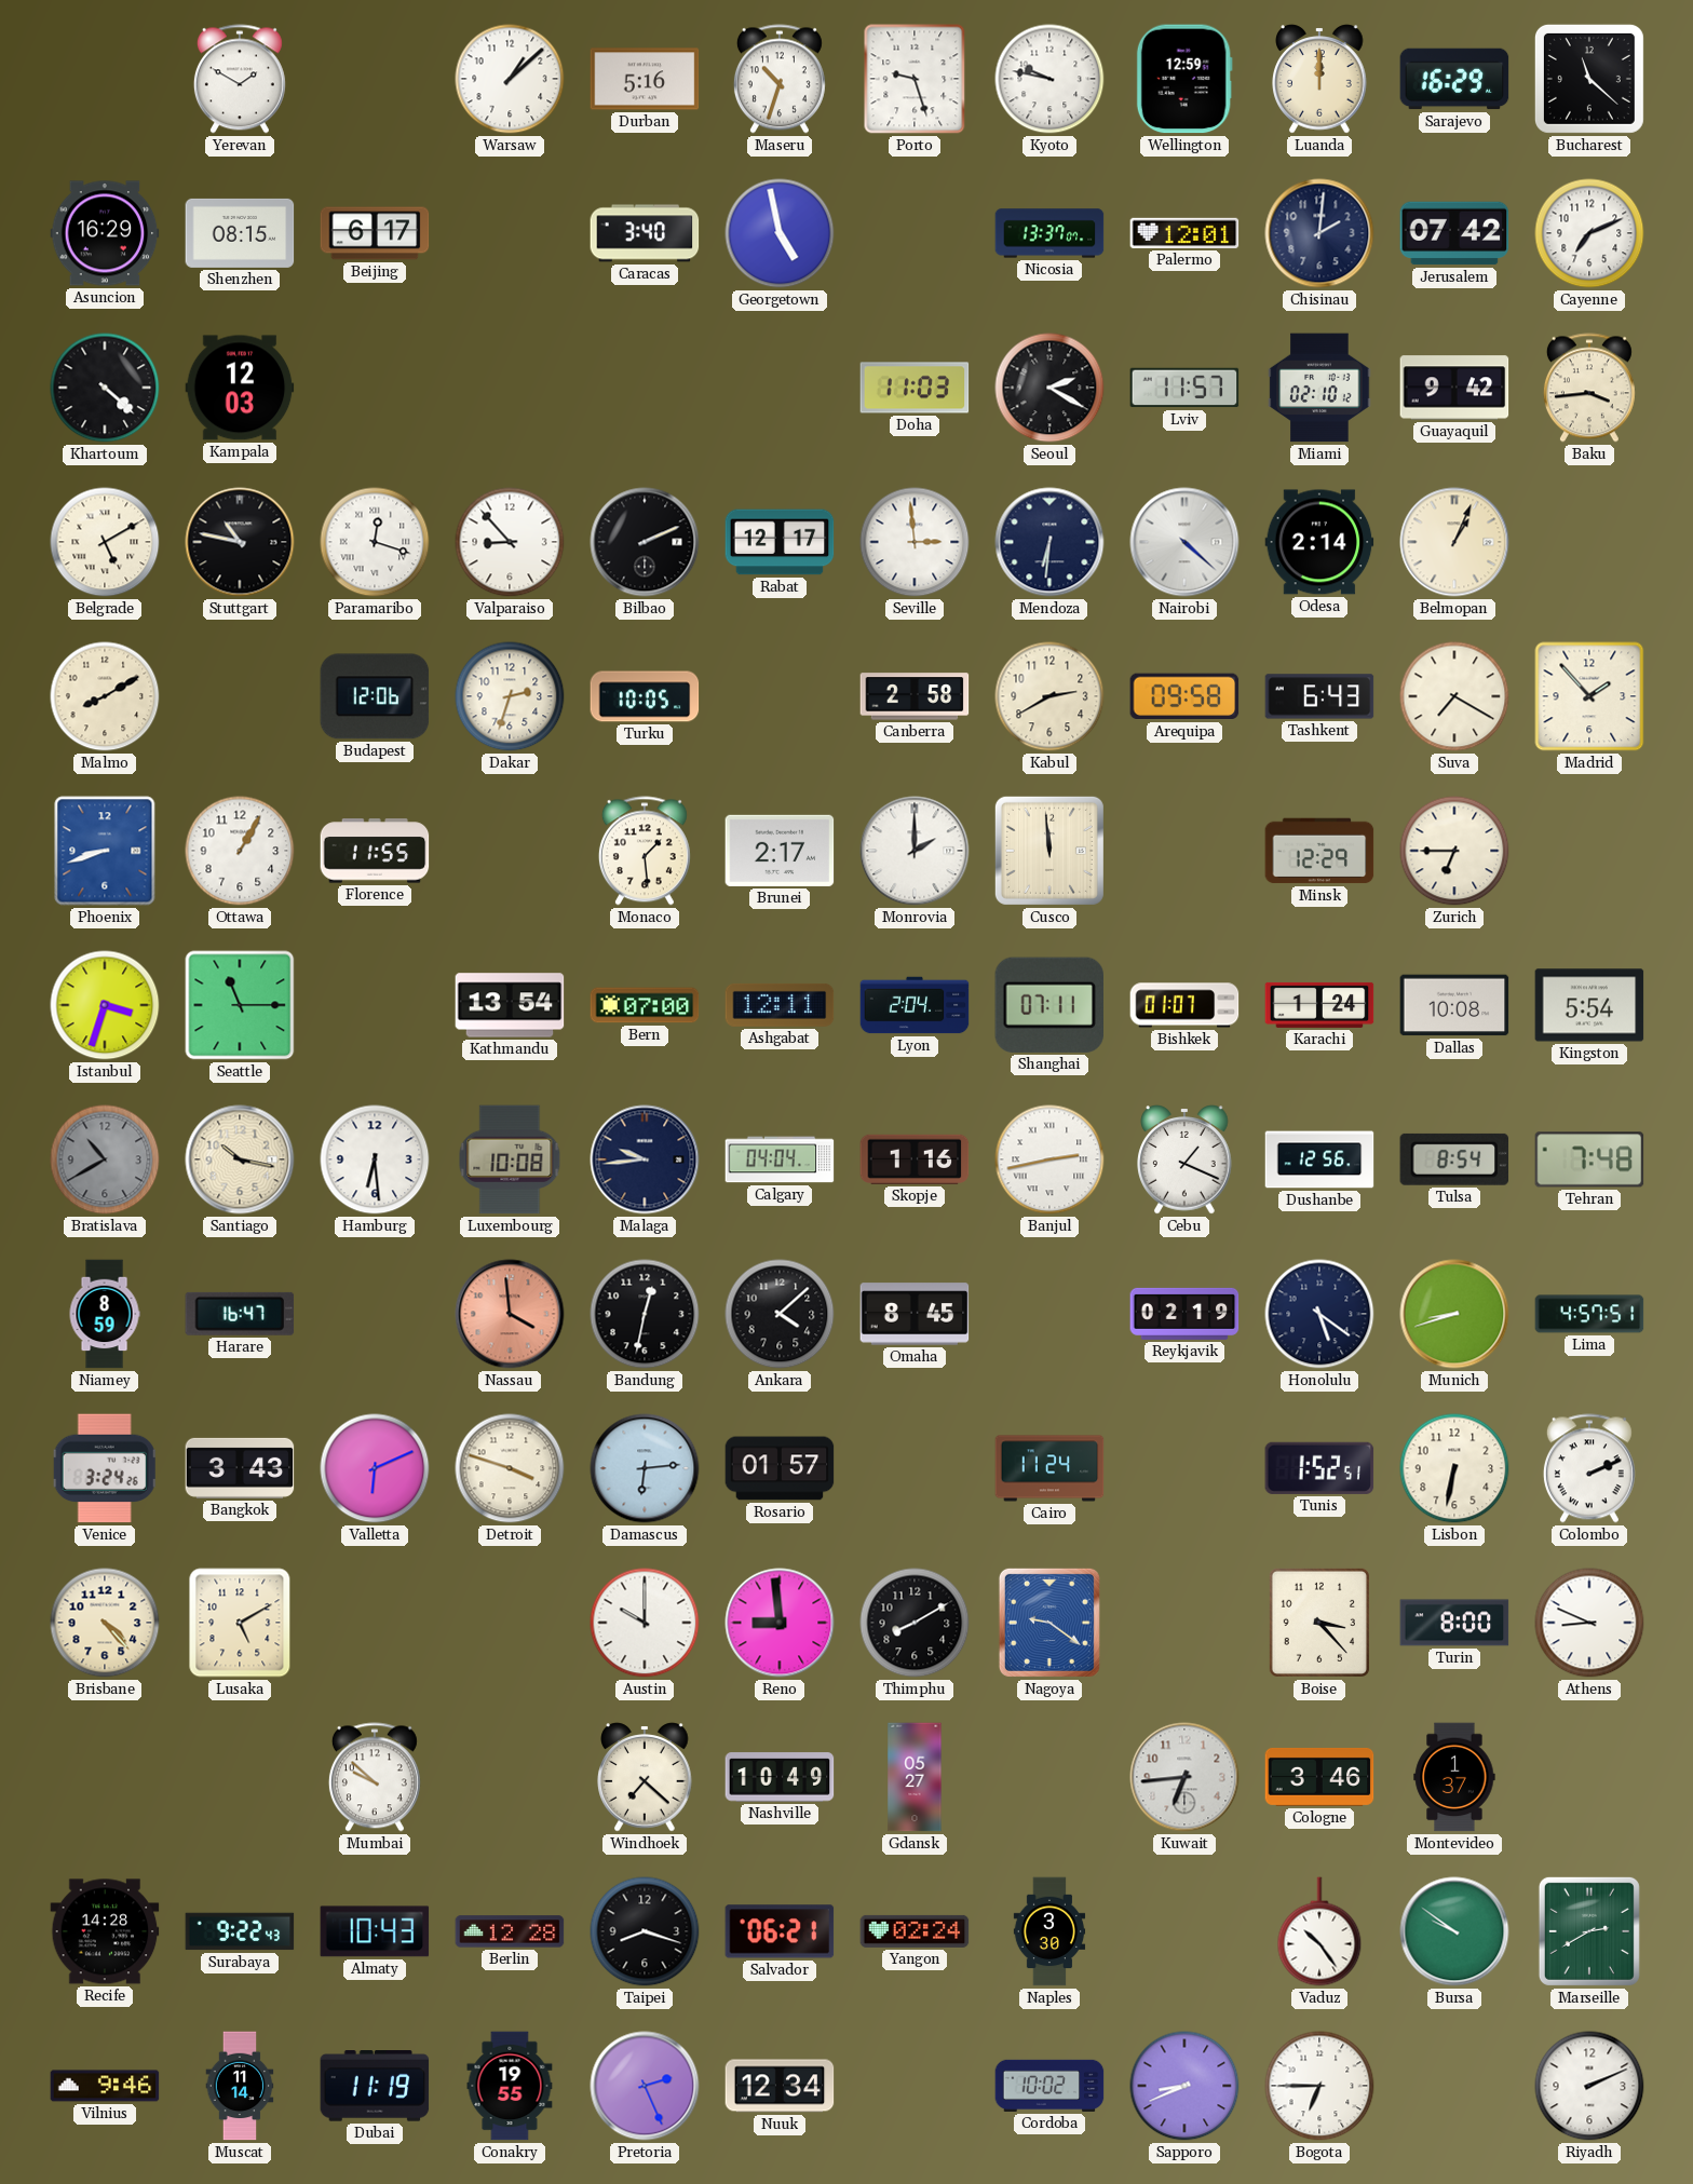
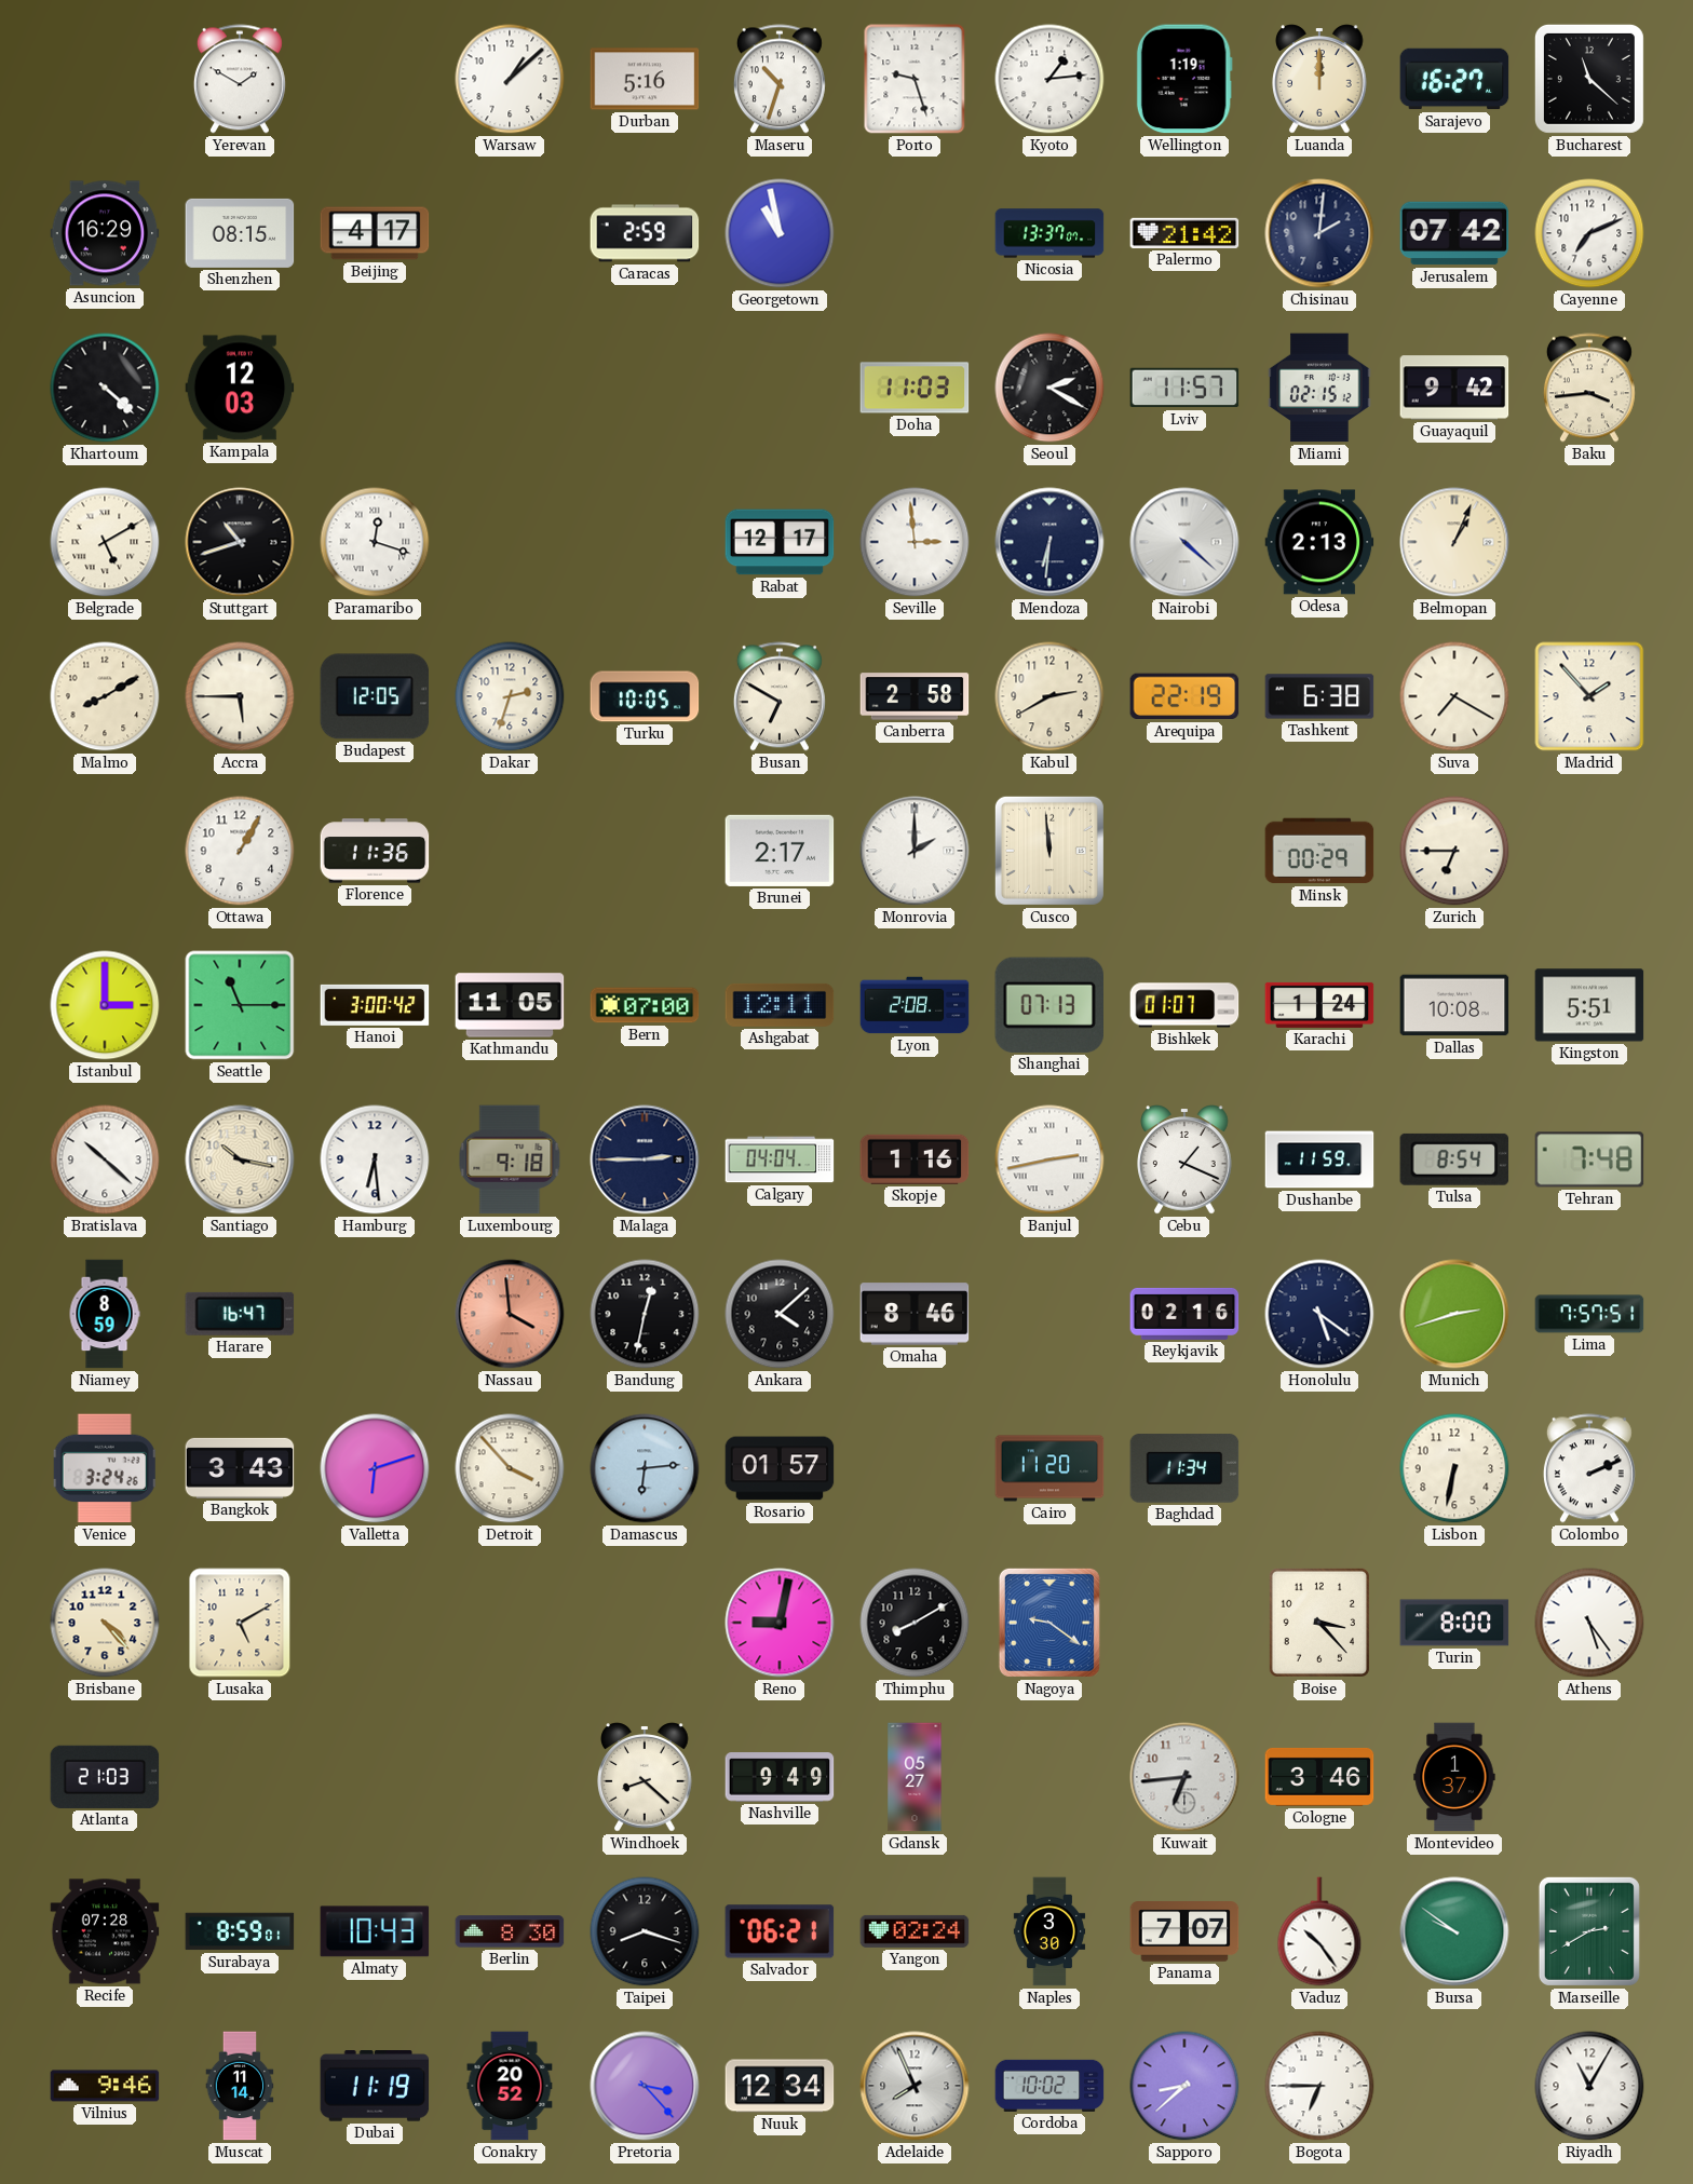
Kyoto: 9:47 -> 1:14 (1049, 79)
Wellington: 12:59 -> 1:19 (1184, 79)
Sarajevo: 16:29 -> 16:27 (1454, 79)
Beijing: 6:17 -> 4:17 (375, 233)
Caracas: 3:40 -> 2:59 (645, 233)
Georgetown: 4:58 -> 10:58 (780, 233)
Palermo: 12:01 -> 21:42 (1184, 233)
Miami: 02:10 -> 02:15 (1319, 388)
Stuttgart: 10:47 -> 10:42 (240, 542)
Valparaiso: 8:53 -> none (510, 542)
Bilbao: 2:11 -> none (645, 542)
Odesa: 2:14 -> 2:13 (1319, 542)
Accra: none -> 5:45 (240, 696)
Budapest: 12:06 -> 12:05 (375, 696)
Busan: none -> 6:50 (780, 696)
Arequipa: 09:58 -> 22:19 (1184, 696)
Tashkent: 6:43 -> 6:38 (1319, 696)
Phoenix: 8:42 -> none (105, 851)
Florence: 11:55 -> 11:36 (375, 851)
Monaco: 1:29 -> none (645, 851)
Minsk: 12:29 -> 00:29 (1319, 851)
Istanbul: 3:33 -> 3:00 (105, 1005)
Hanoi: none -> 3:00 (375, 1005)
Kathmandu: 13:54 -> 11:05 (510, 1005)
Lyon: 2:04 -> 2:08 (915, 1005)
Shanghai: 07:11 -> 07:13 (1048, 1005)
Kingston: 5:54 -> 5:51 (1589, 1005)
Bratislava: 10:40 -> 10:22 (105, 1159)
Bratislava dial: grey -> white (105, 1159)
Luxembourg: 10:08 -> 9:18 (510, 1159)
Malaga: 9:44 -> 2:45 (645, 1159)
Dushanbe: 12:56 -> 11:59 (1319, 1159)
Omaha: 8:45 -> 8:46 (915, 1314)
Reykjavik: 02:19 -> 02:16 (1184, 1314)
Munich: 8:42 -> 2:42 (1454, 1314)
Lima: 4:57 -> 7:57 (1589, 1314)
Valletta: 6:11 -> 6:12 (375, 1468)
Detroit: 3:48 -> 3:53 (510, 1468)
Cairo: 11:24 -> 11:20 (1049, 1468)
Baghdad: none -> 11:34 (1184, 1468)
Tunis: 1:52 -> none (1319, 1468)
Austin: 10:00 -> none (645, 1623)
Reno: 8:59 -> 9:02 (780, 1623)
Athens: 8:49 -> 5:24 (1589, 1623)
Atlanta: none -> 21:03 (105, 1777)
Mumbai: 9:52 -> none (375, 1777)
Windhoek: 7:22 -> 8:22 (645, 1777)
Nashville: 10:49 -> 9:49 (780, 1777)
Recife: 14:28 -> 07:28 (105, 1931)
Surabaya: 9:22 -> 8:59 (240, 1931)
Berlin: 12:28 -> 8:30 (510, 1931)
Panama: none -> 7:07 (1184, 1931)
Conakry: 19:55 -> 20:52 (510, 2086)
Pretoria: 2:26 -> 3:23 (645, 2086)
Adelaide: none -> 7:56 (915, 2086)
Sapporo: 8:41 -> 8:38 (1184, 2086)
Riyadh: 2:11 -> 11:05 (1589, 2086)
